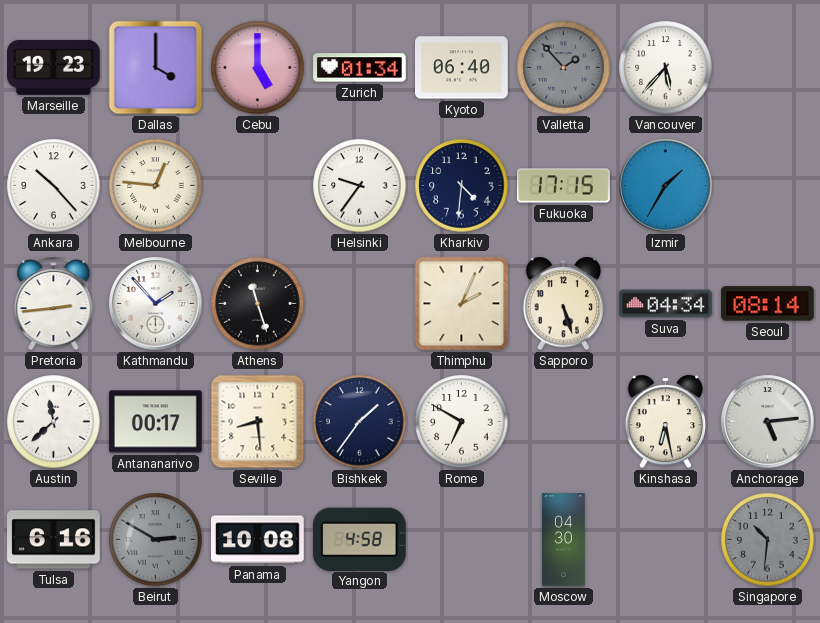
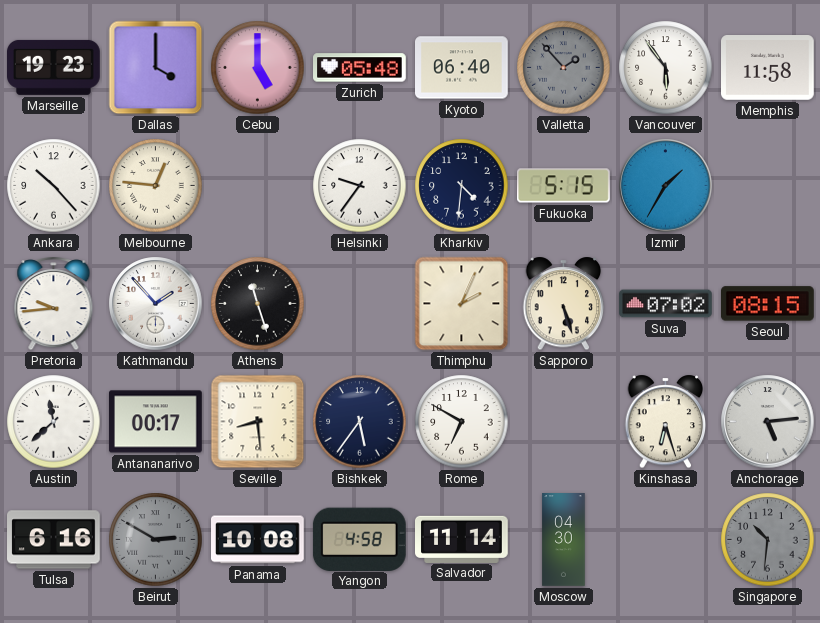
Zurich: 01:34 -> 05:48 (360, 68)
Vancouver: 5:37 -> 5:54 (666, 68)
Memphis: none -> 11:58 (768, 68)
Fukuoka: 17:15 -> 5:15 (564, 186)
Pretoria: 2:44 -> 9:44 (54, 304)
Suva: 04:34 -> 07:02 (666, 304)
Seoul: 08:14 -> 08:15 (768, 304)
Bishkek: 1:36 -> 5:36 (360, 422)
Kinshasa: 6:28 -> 6:27 (666, 422)
Salvador: none -> 11:14 (462, 539)
